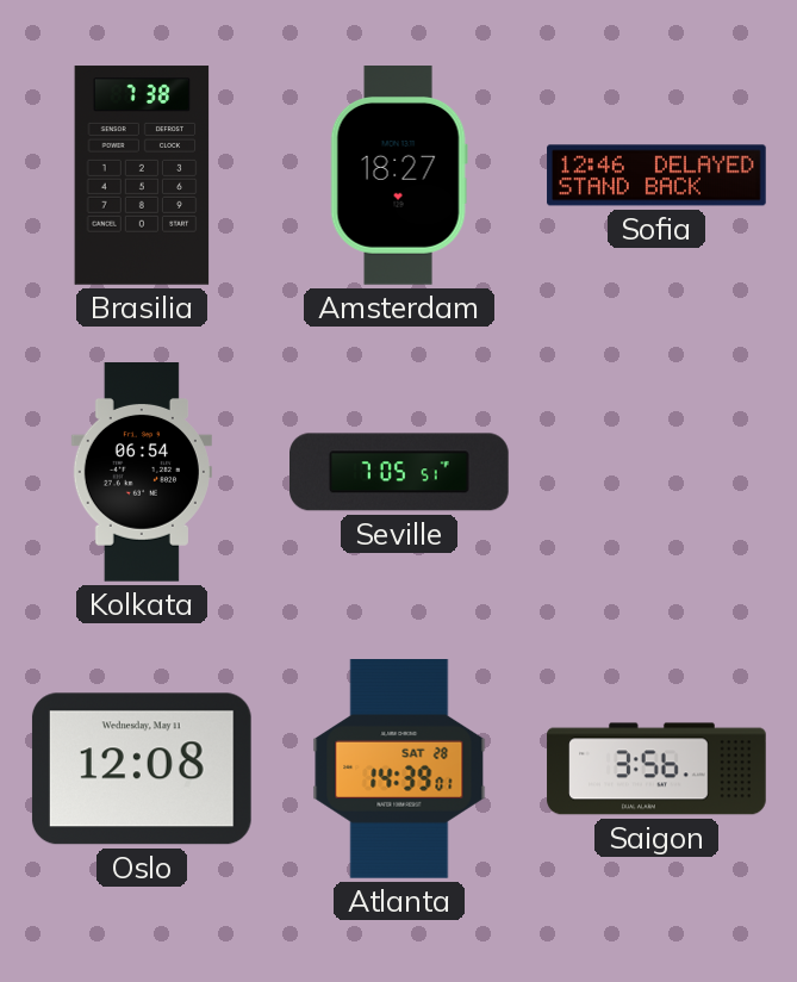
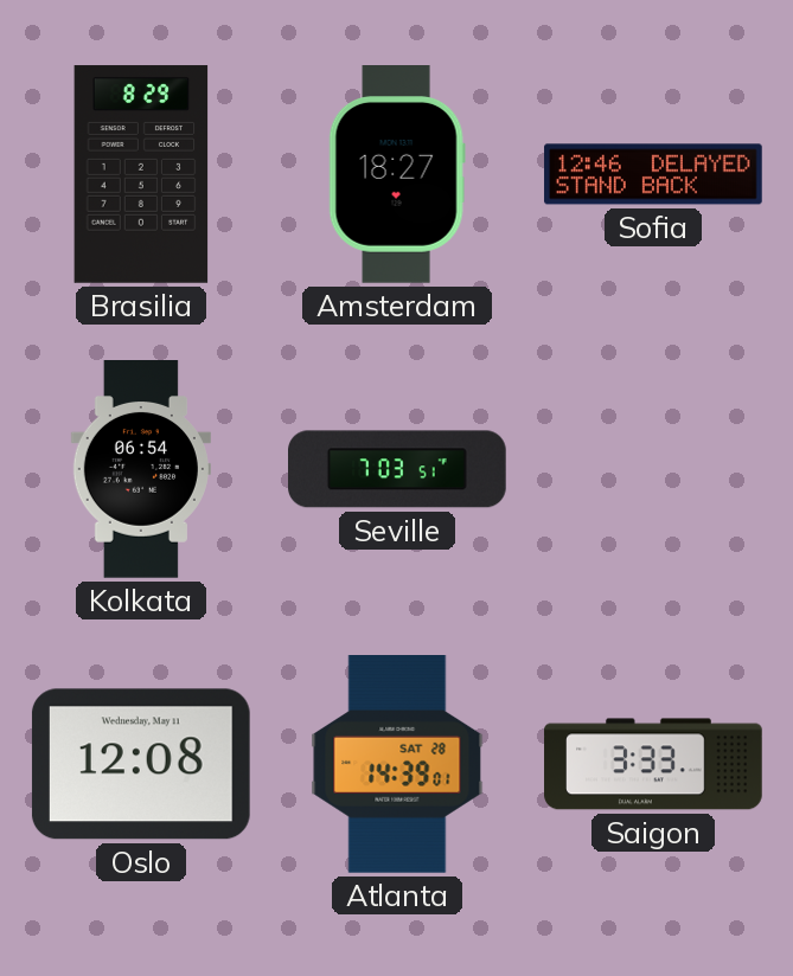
Brasilia: 7:38 -> 8:29 (141, 174)
Seville: 7:05 -> 7:03 (398, 469)
Saigon: 3:56 -> 3:33 (653, 764)
